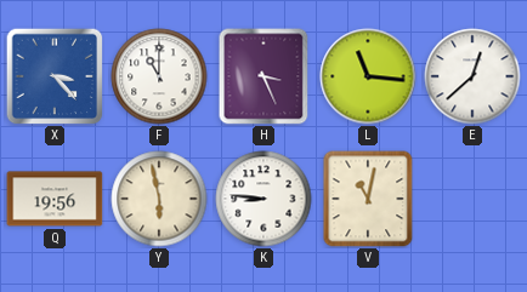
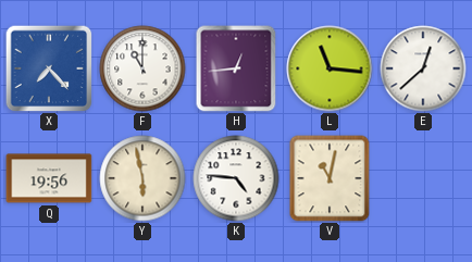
X: 3:23 -> 7:23 (49, 68)
H: 3:26 -> 12:44 (236, 68)
K: 8:46 -> 4:46 (236, 178)
